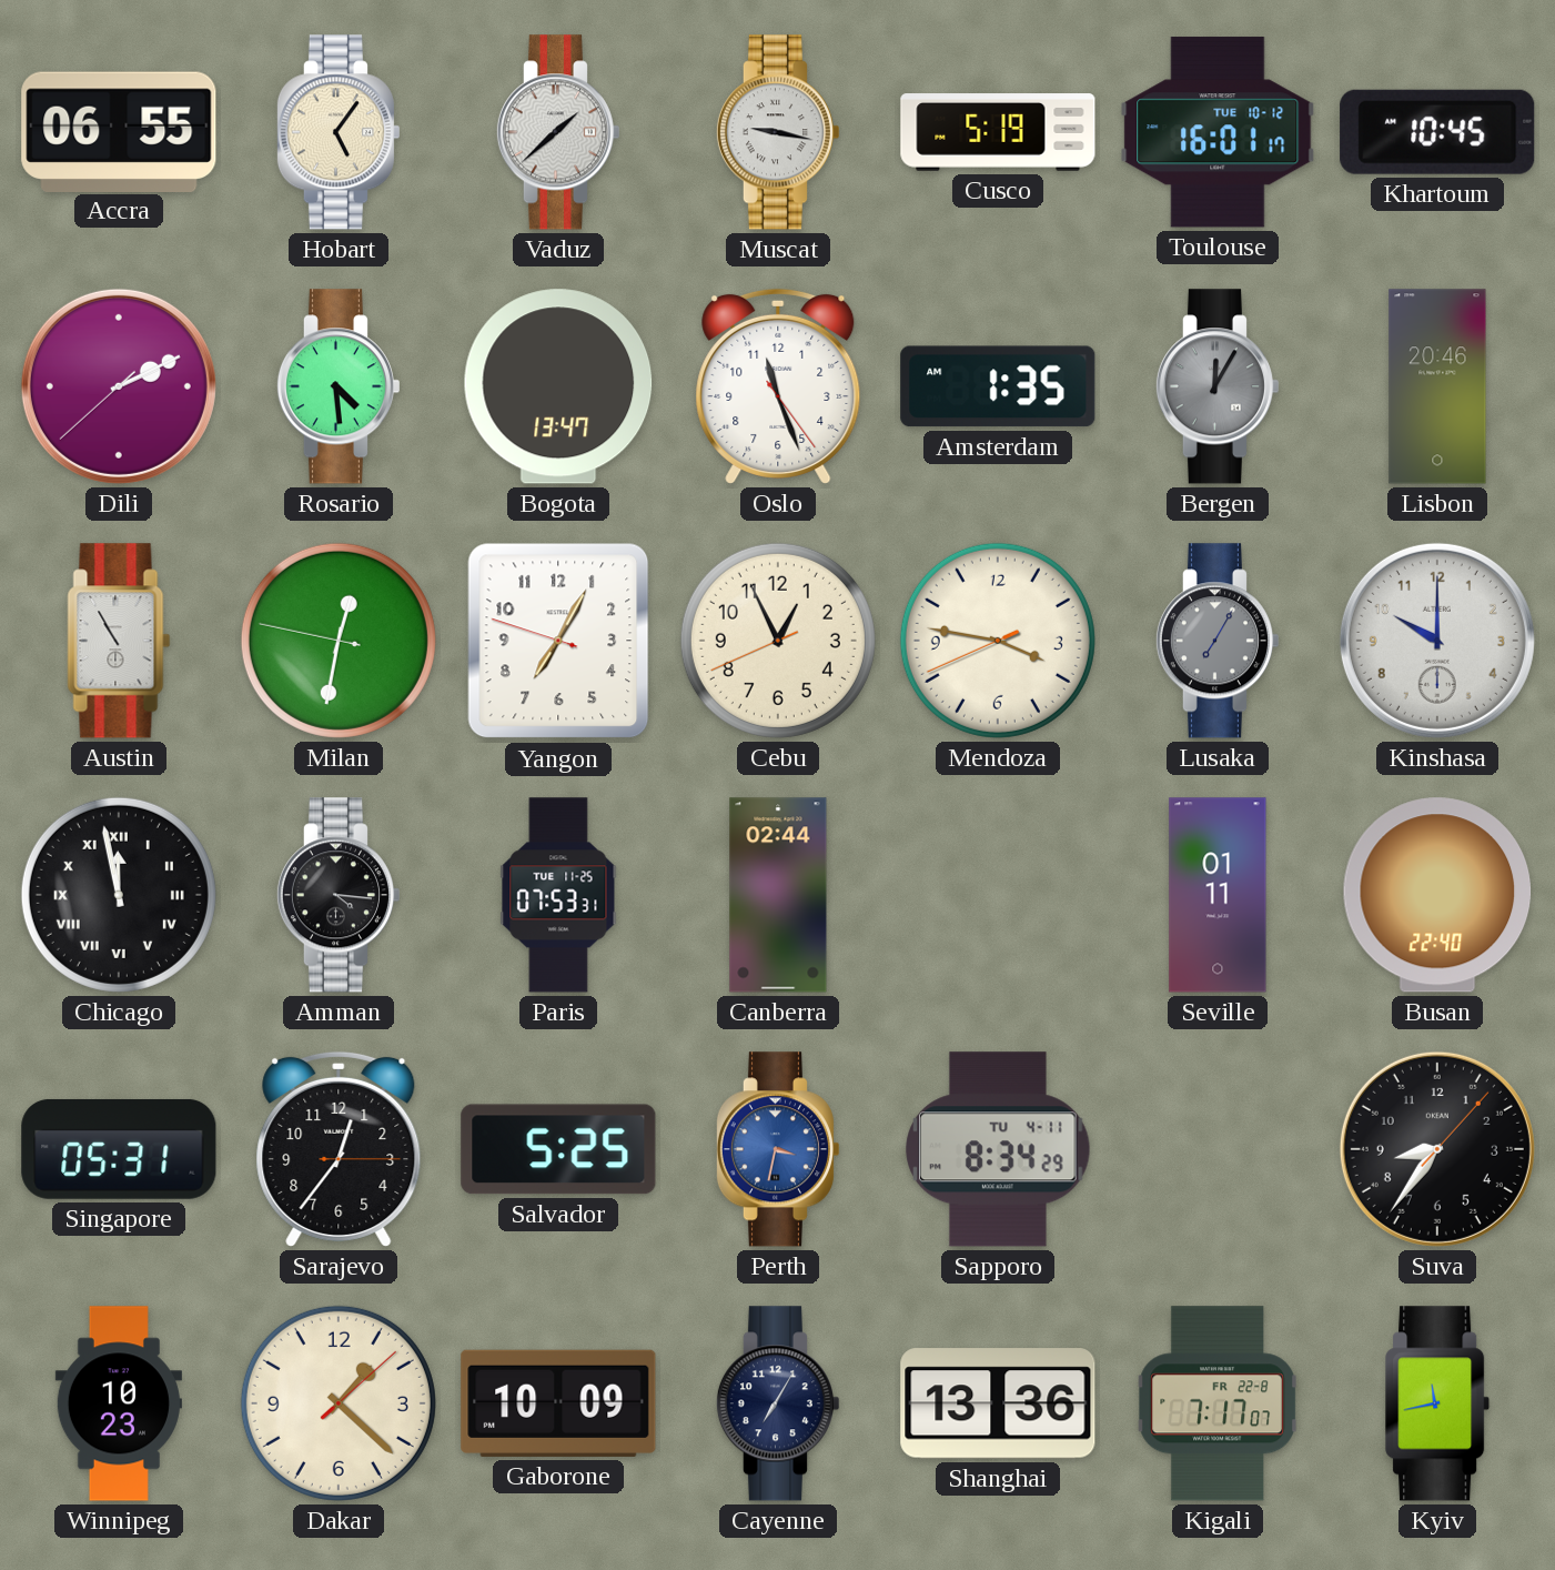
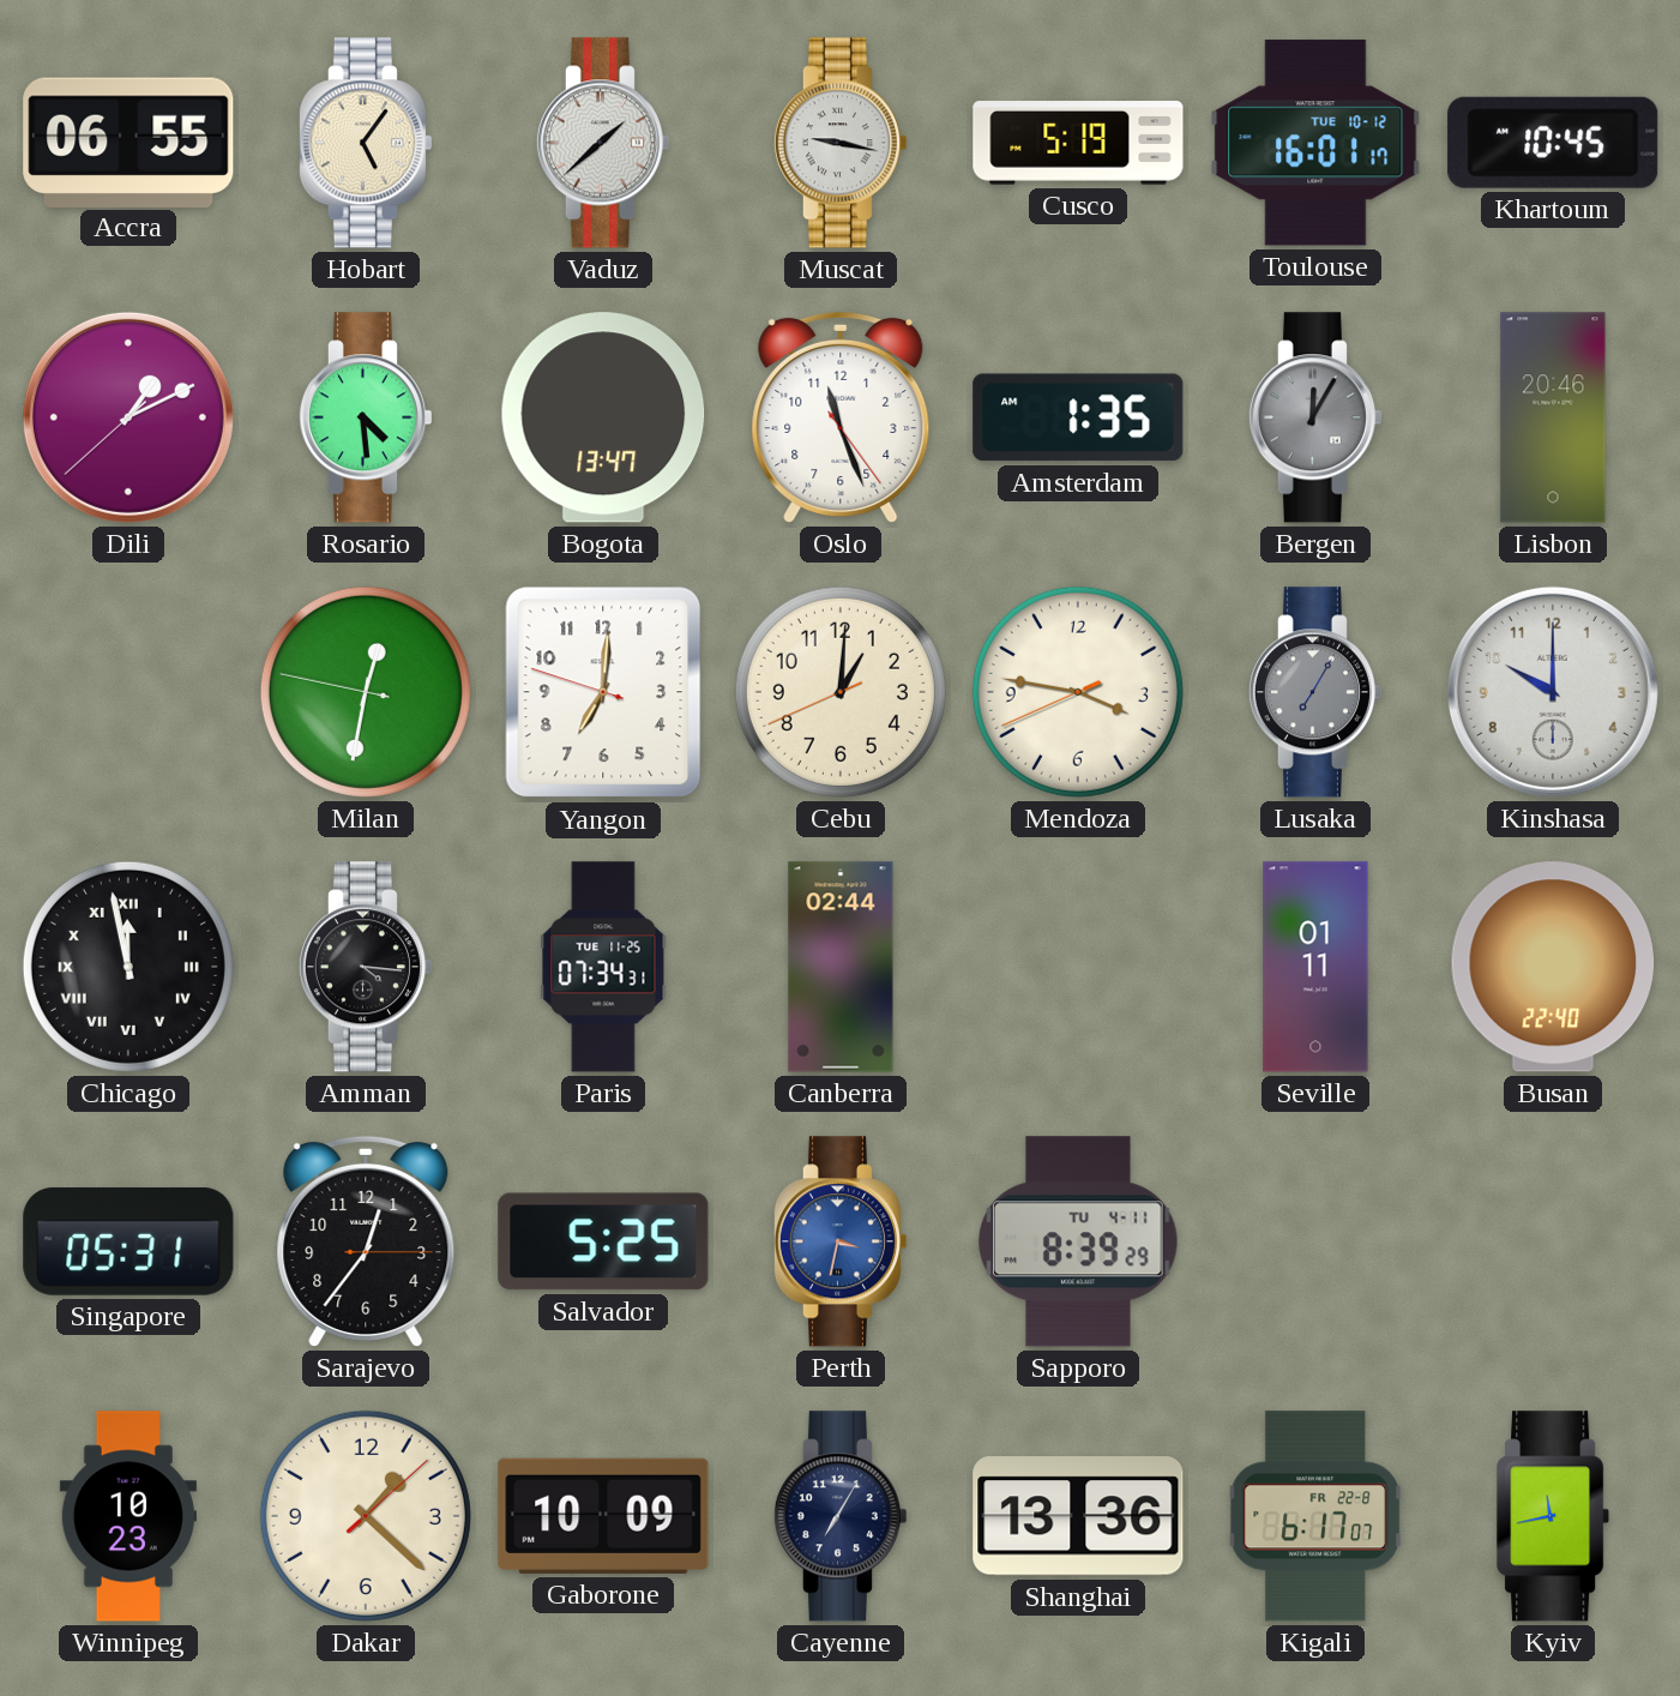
Dili: 2:10 -> 1:10 (128, 417)
Austin: 10:55 -> none (119, 641)
Yangon: 7:04 -> 7:00 (603, 692)
Cebu: 12:55 -> 1:00 (841, 692)
Paris: 07:53 -> 07:34 (603, 967)
Sapporo: 8:34 -> 8:39 (1078, 1241)
Suva: 8:36 -> none (1437, 1149)
Kigali: 7:17 -> 6:17 (1315, 1516)
